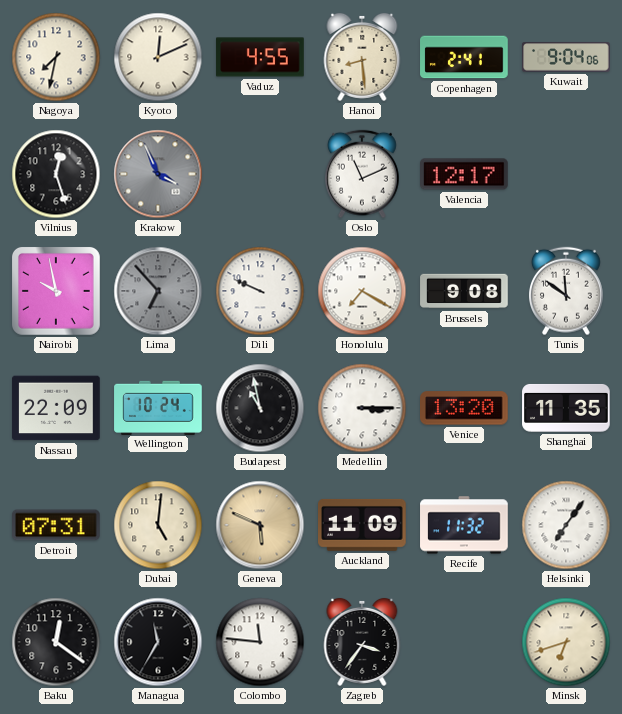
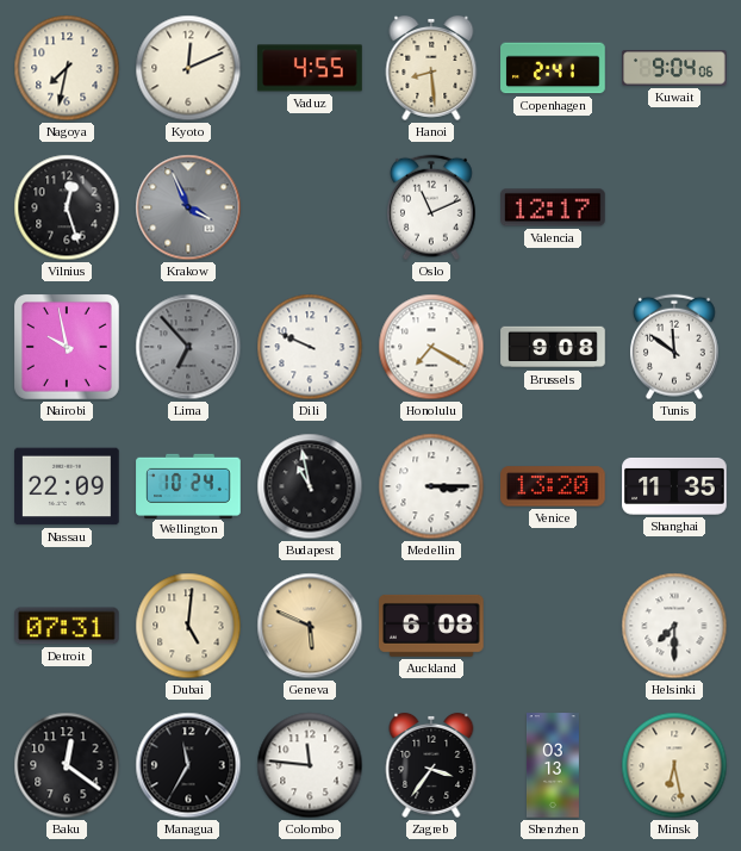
Auckland: 11:09 -> 6:08 (432, 626)
Recife: 11:32 -> none (464, 525)
Helsinki: 7:06 -> 7:30 (674, 626)
Shenzhen: none -> 03:13 (553, 765)
Minsk: 6:42 -> 6:28 (674, 765)
